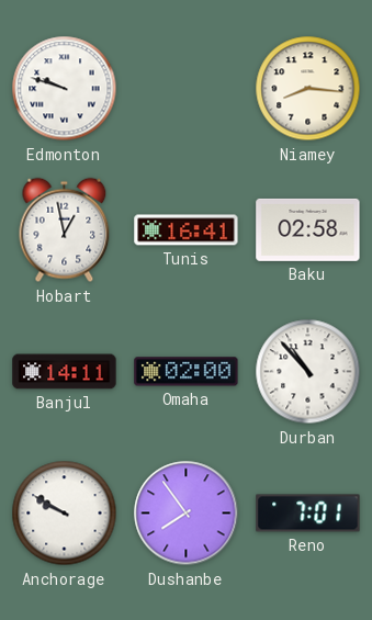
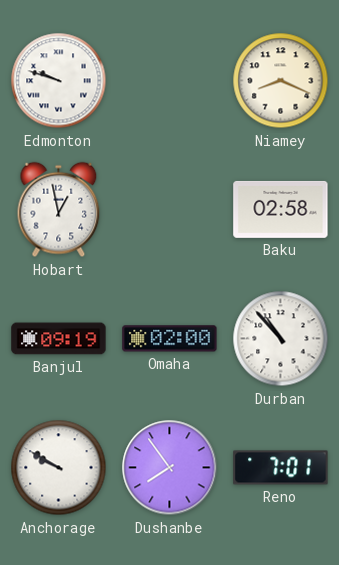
Niamey: 8:16 -> 8:19 (281, 81)
Tunis: 16:41 -> none (187, 230)
Banjul: 14:11 -> 09:19 (59, 339)
